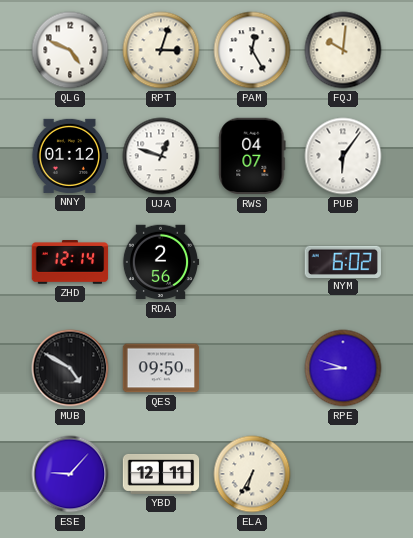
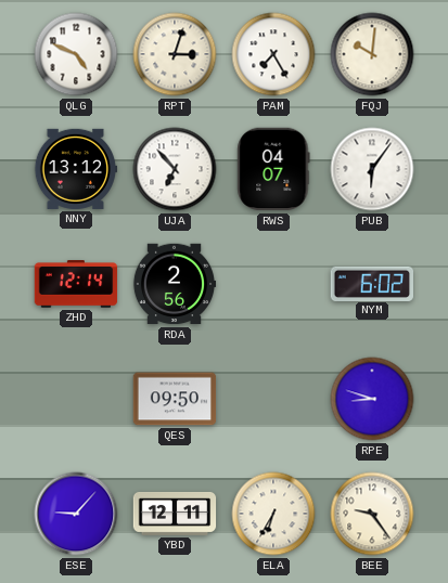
PAM: 12:25 -> 7:25 (273, 54)
NNY: 01:12 -> 13:12 (76, 169)
UJA: 12:48 -> 6:53 (175, 169)
MUB: 4:50 -> none (70, 368)
BEE: none -> 9:24 (372, 514)
